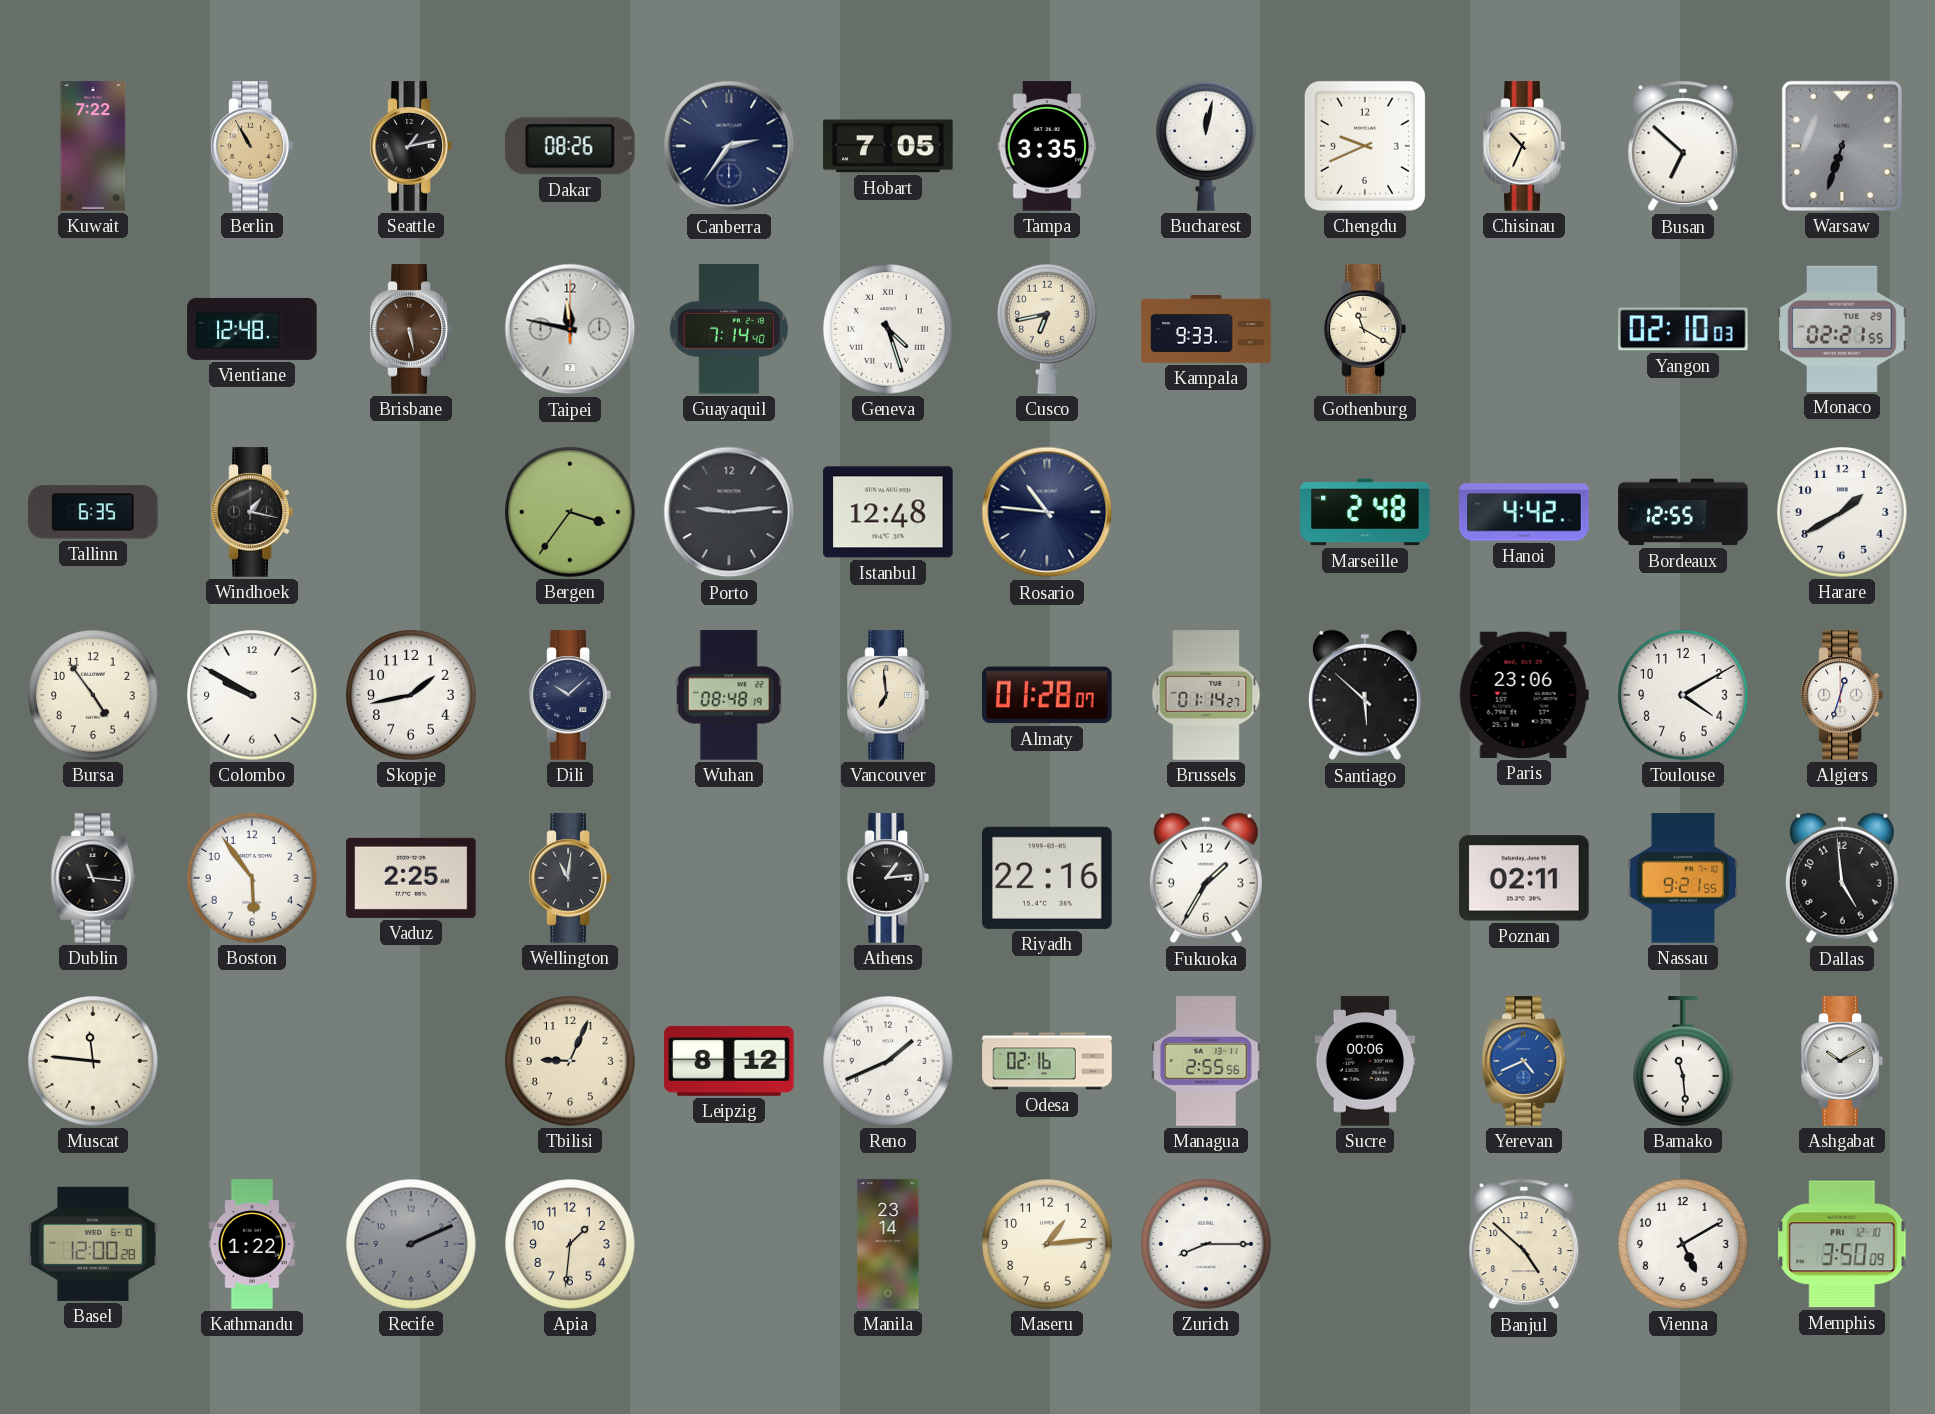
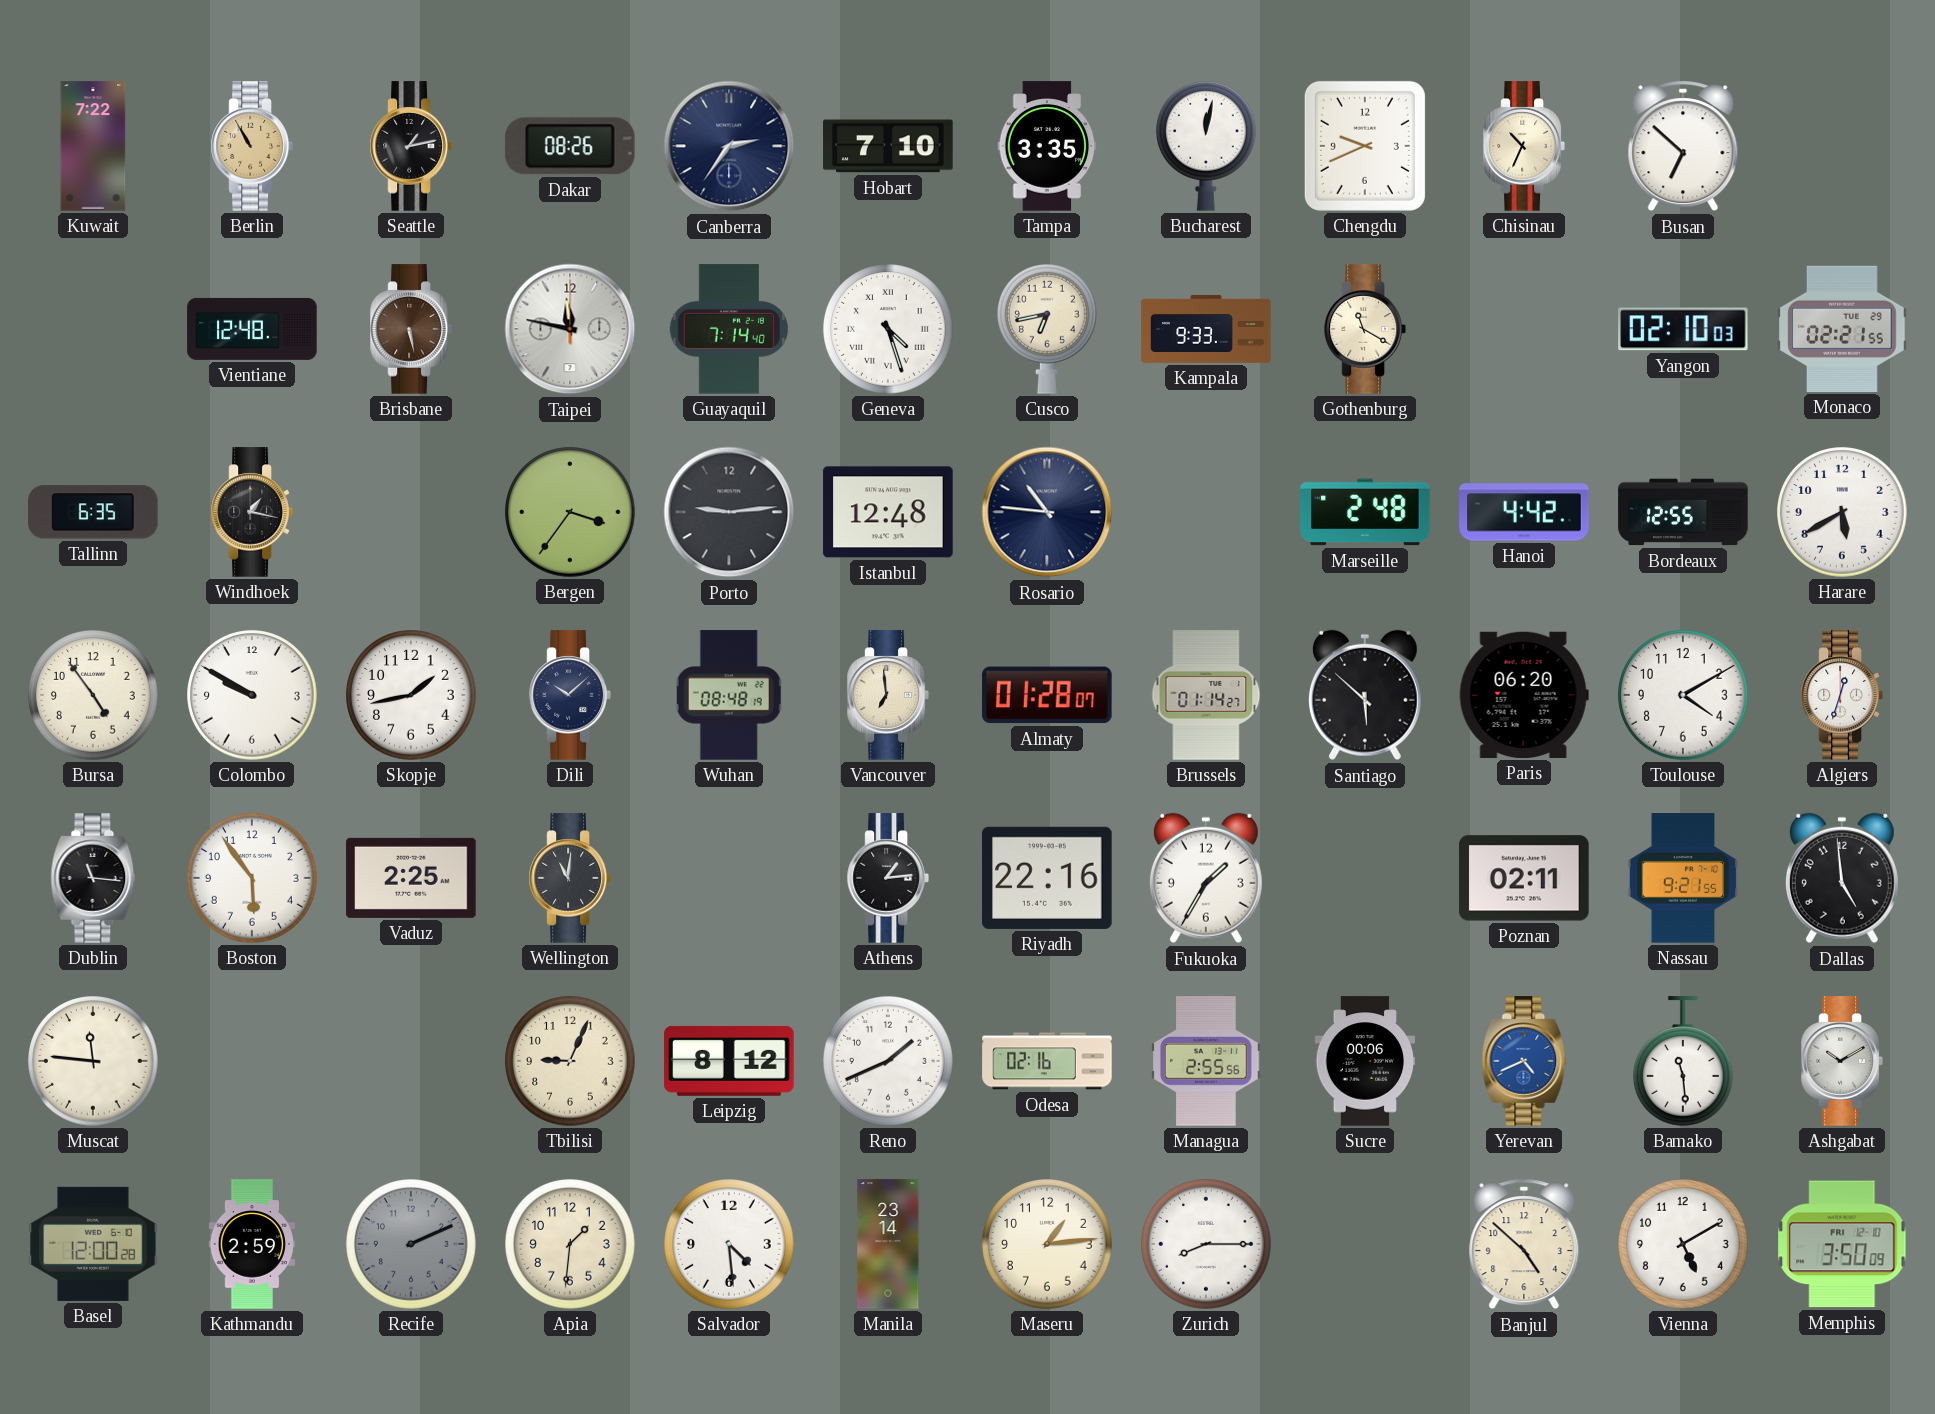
Hobart: 7:05 -> 7:10 (888, 146)
Warsaw: 6:33 -> none (1842, 146)
Harare: 1:40 -> 5:40 (1842, 512)
Paris: 23:06 -> 06:20 (1524, 695)
Kathmandu: 1:22 -> 2:59 (252, 1244)
Salvador: none -> 4:29 (729, 1244)
